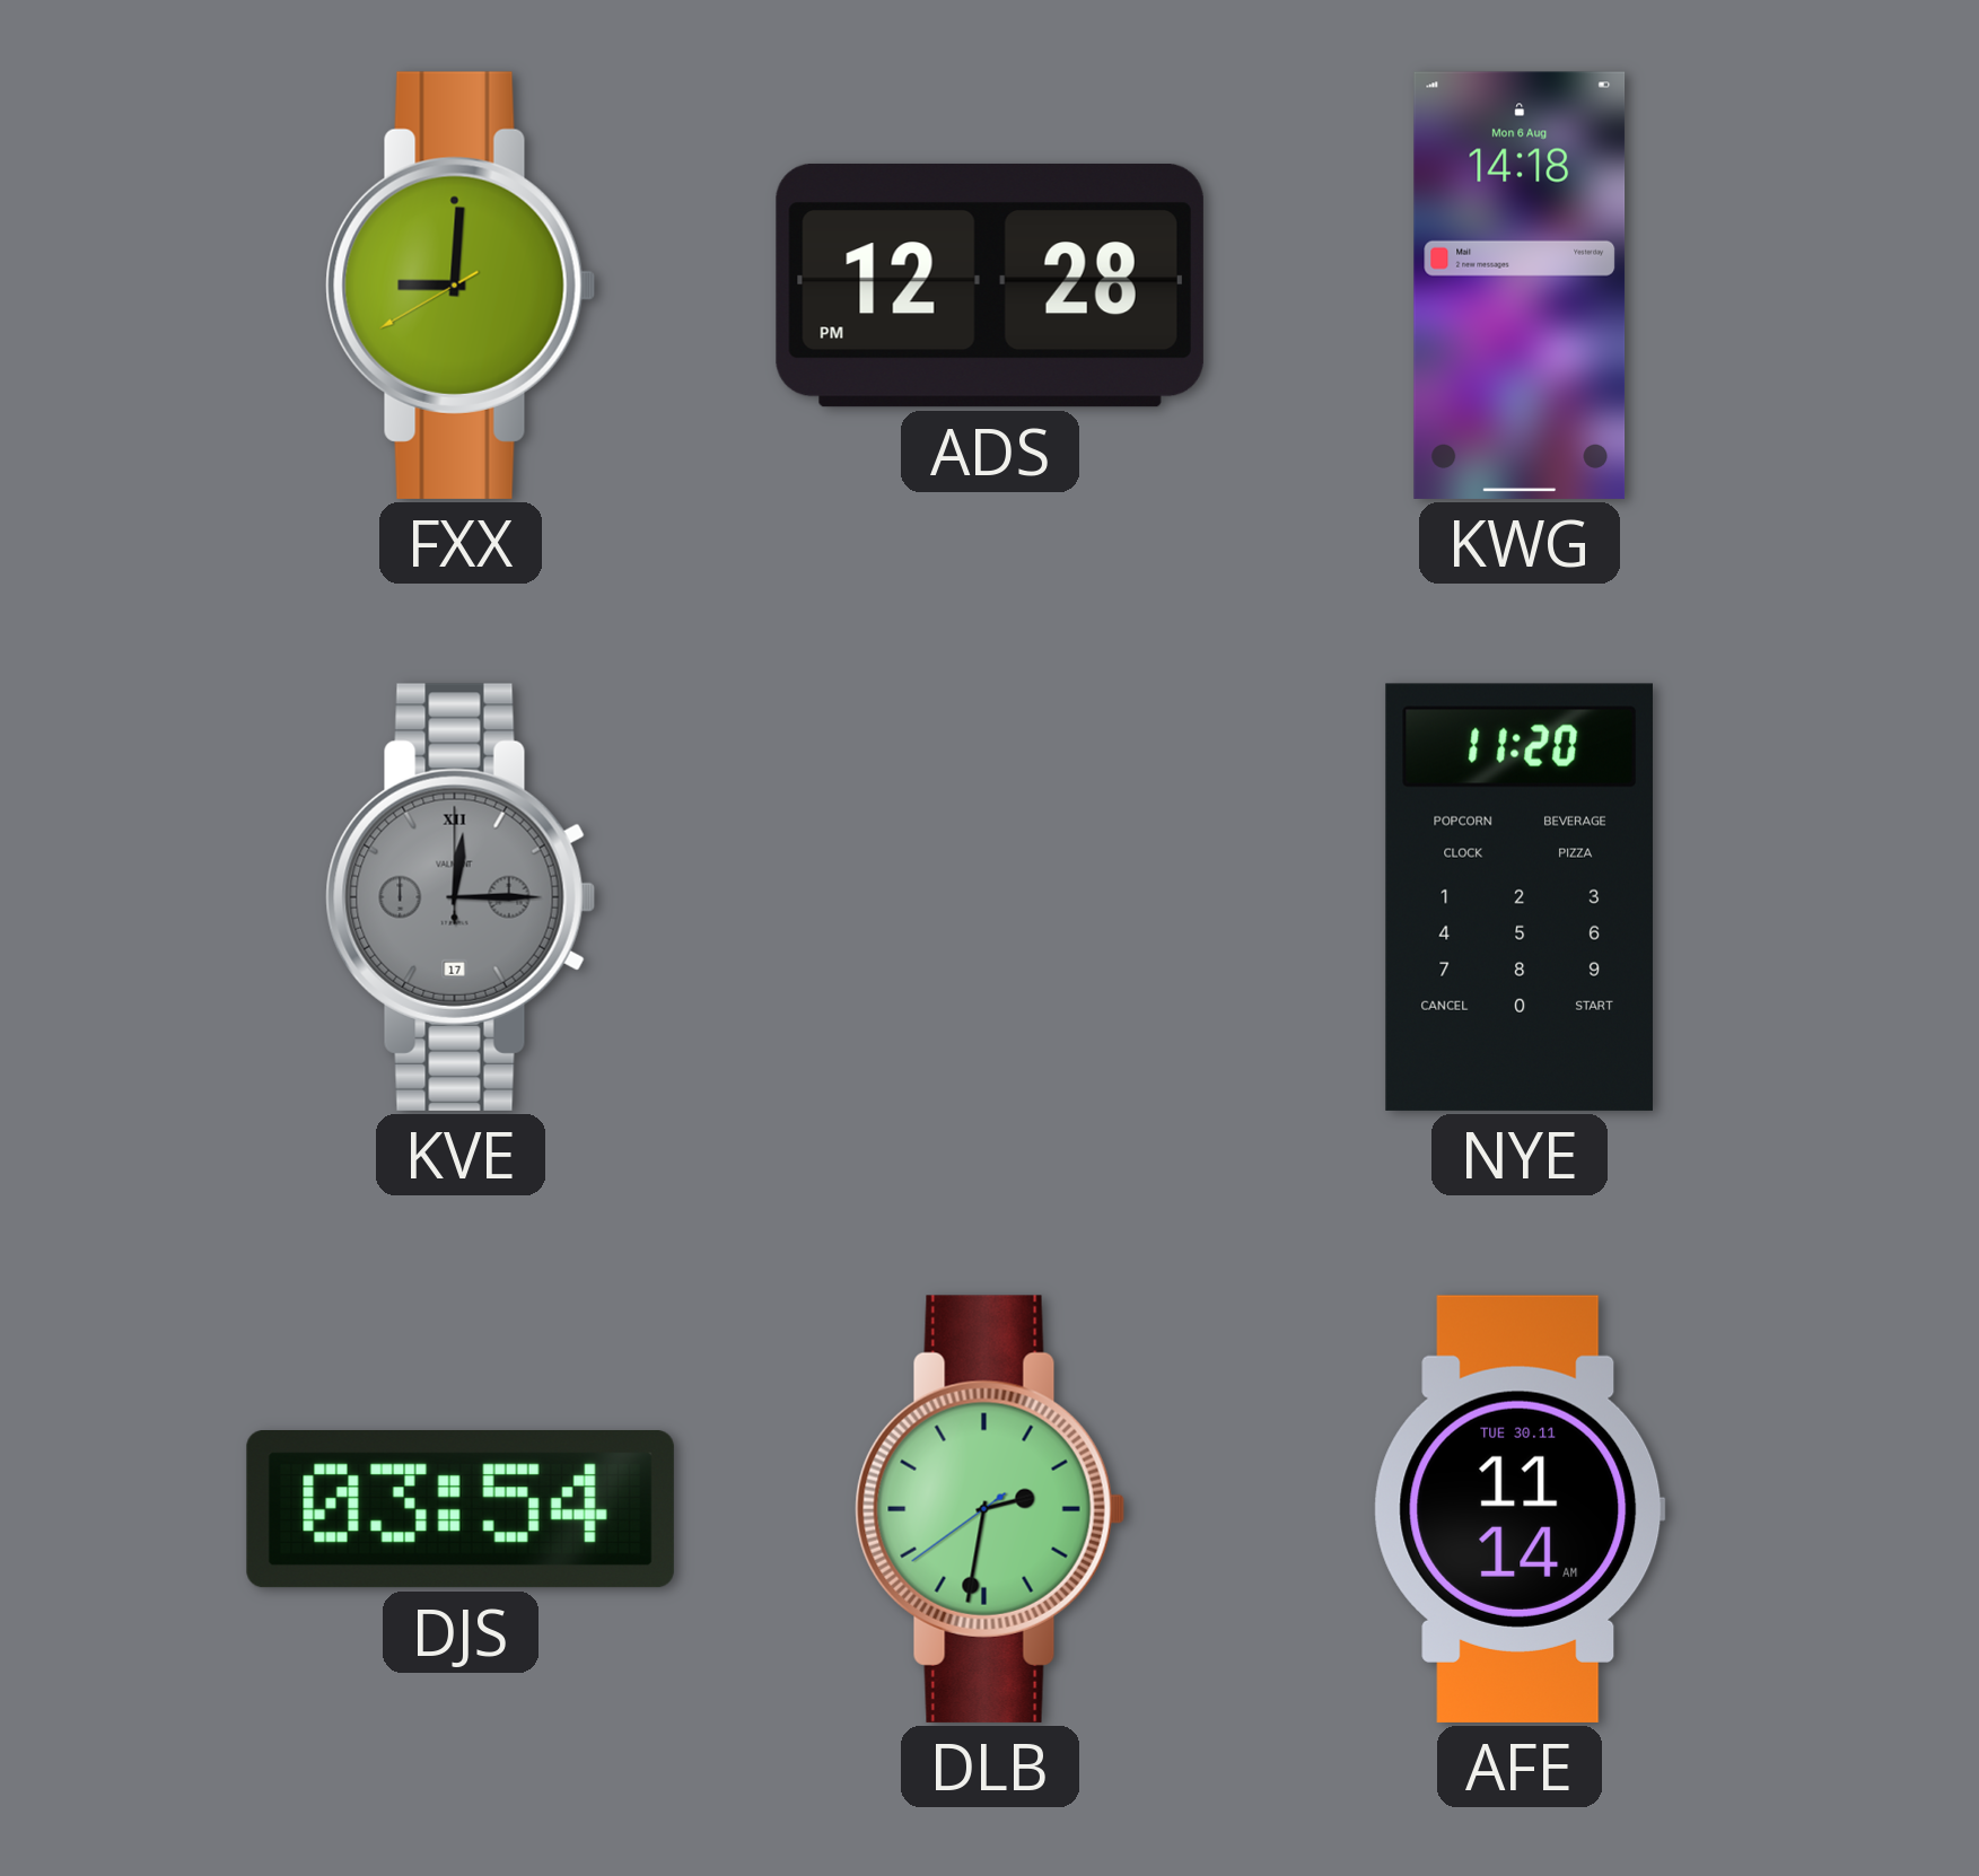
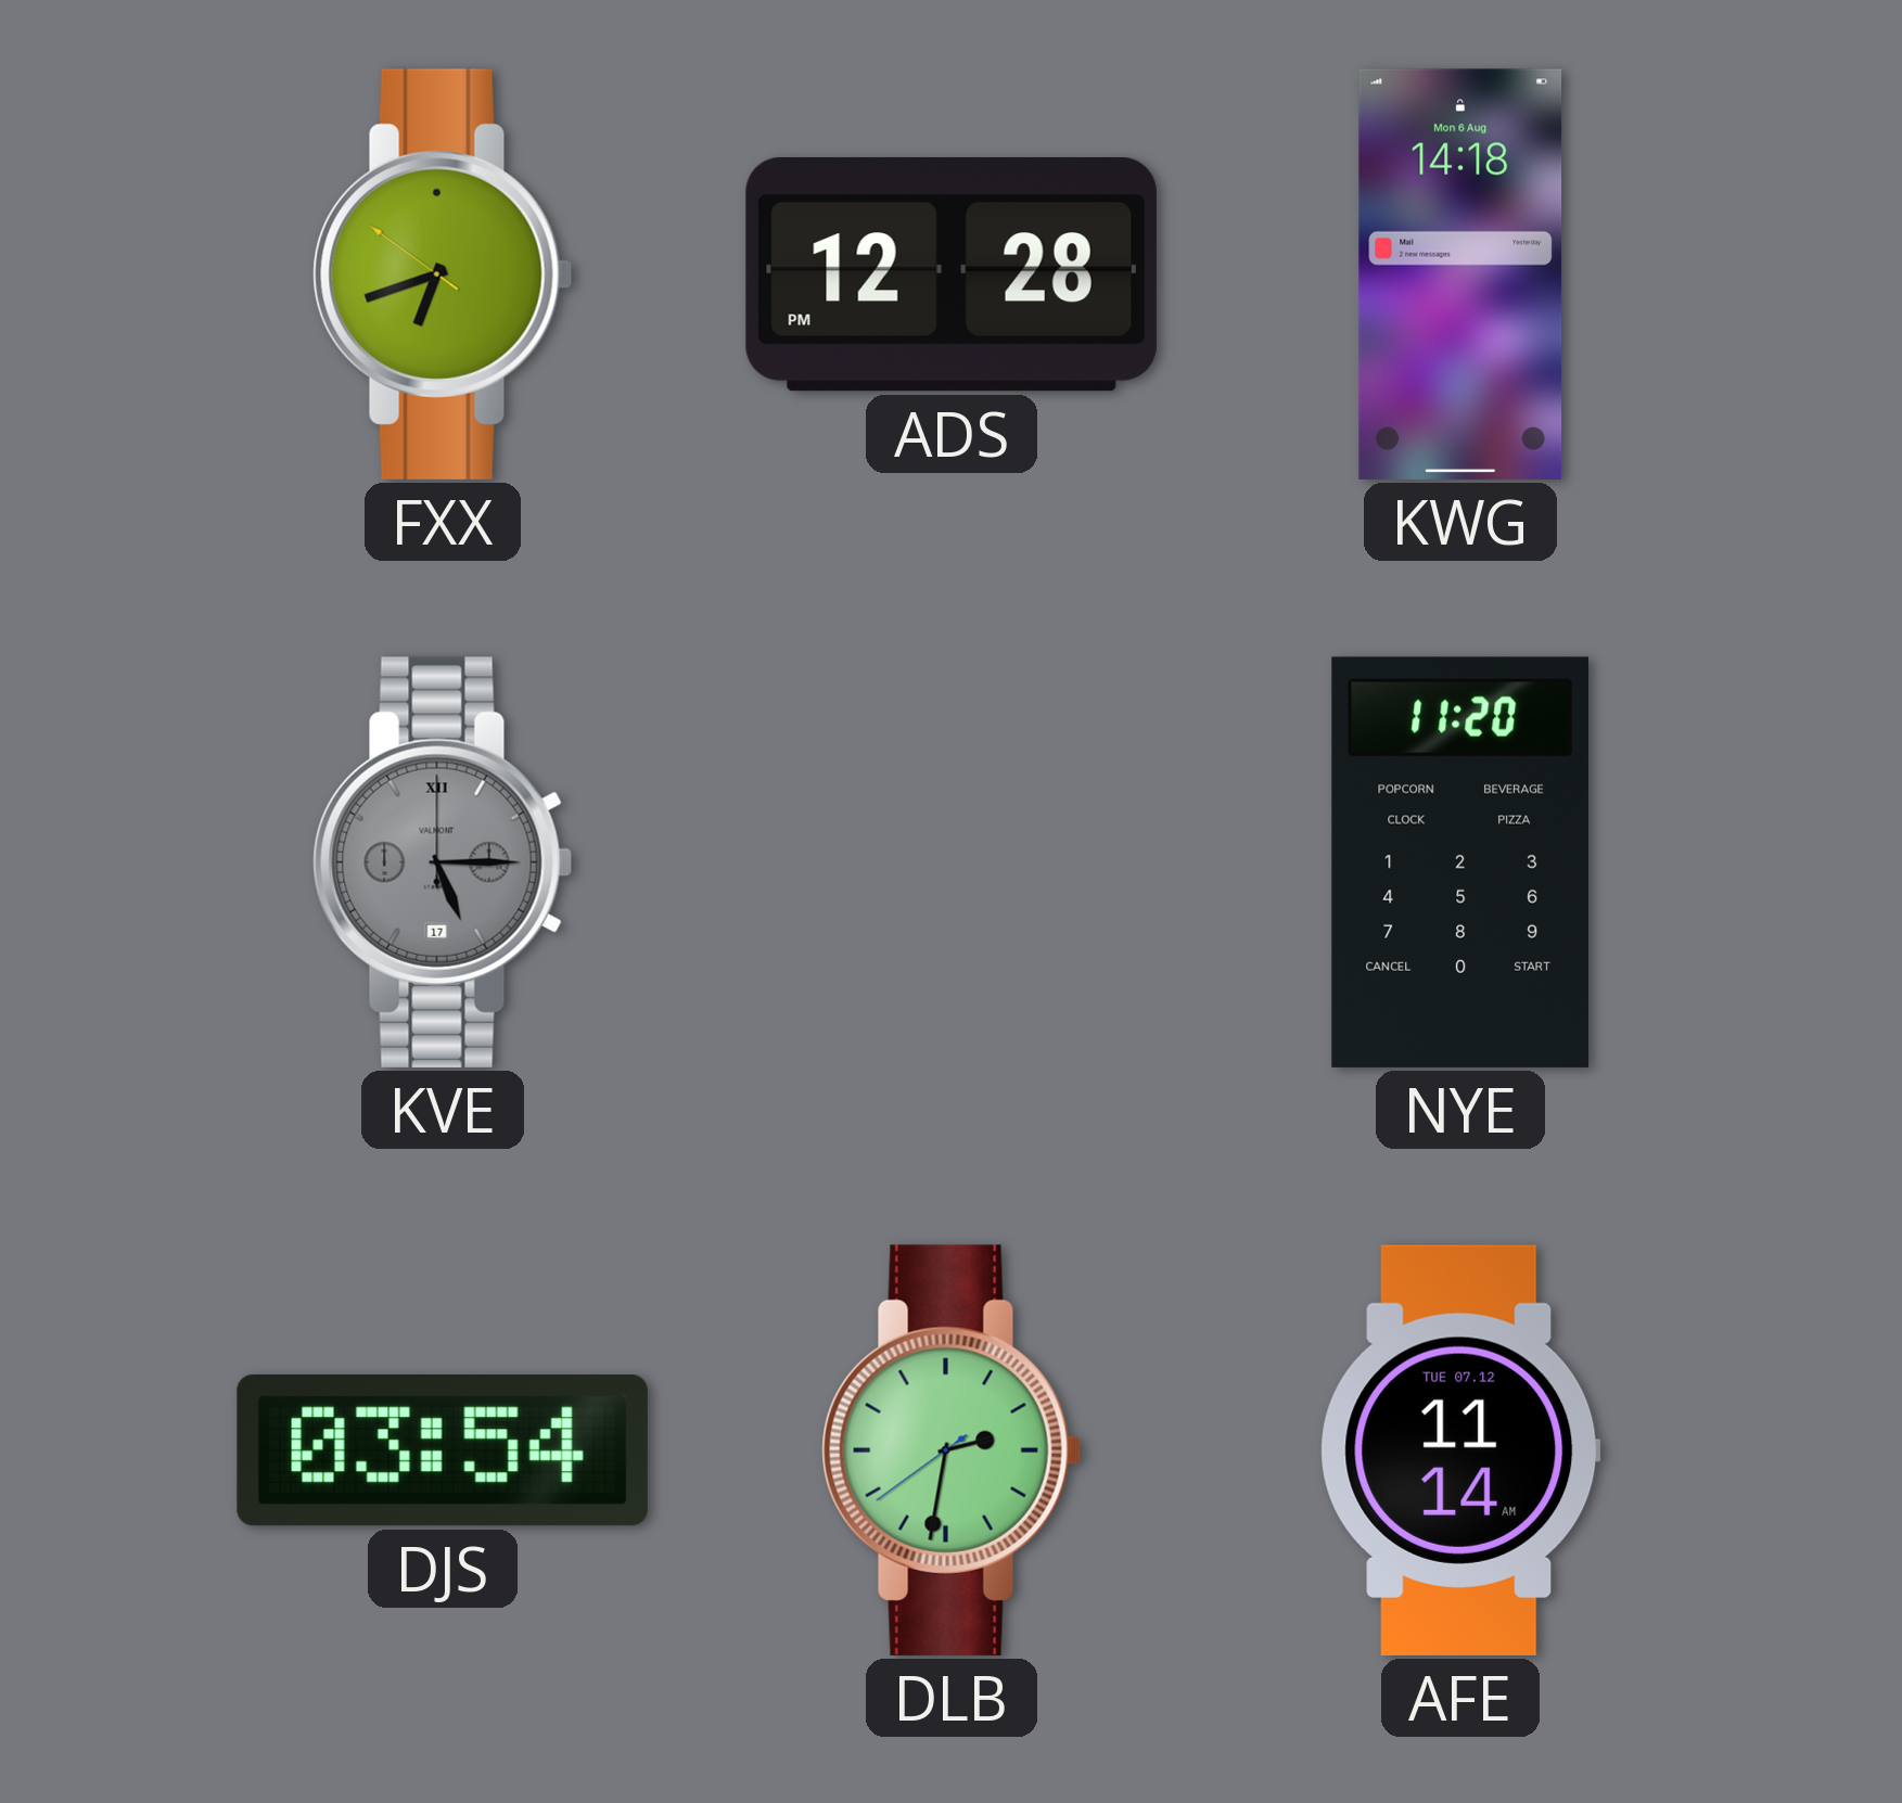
FXX: 9:00 -> 6:41 (443, 274)
KVE: 12:15 -> 5:15 (443, 862)
AFE date: TUE 30.11 -> TUE 07.12 (1460, 1450)
